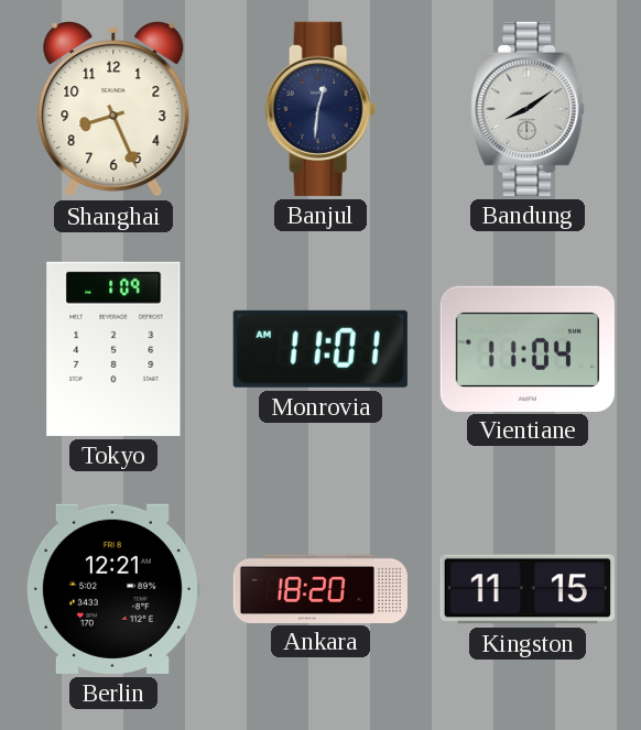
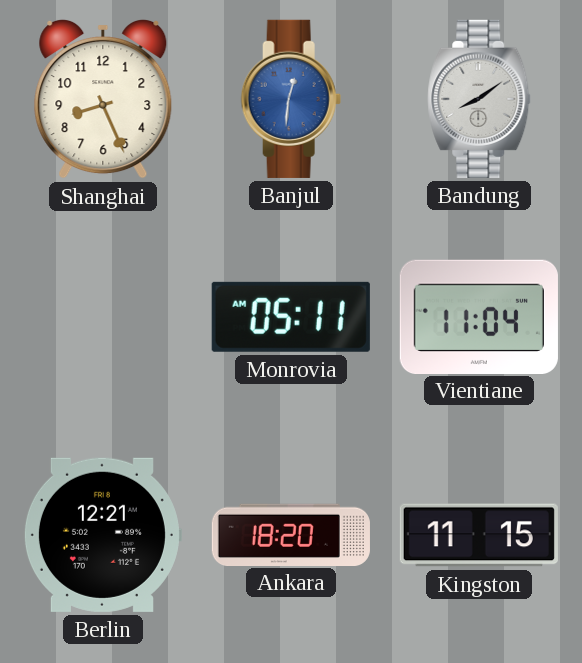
Banjul dial: navy -> blue (291, 99)
Tokyo: 1:09 -> none (113, 349)
Monrovia: 11:01 -> 05:11 (291, 317)
